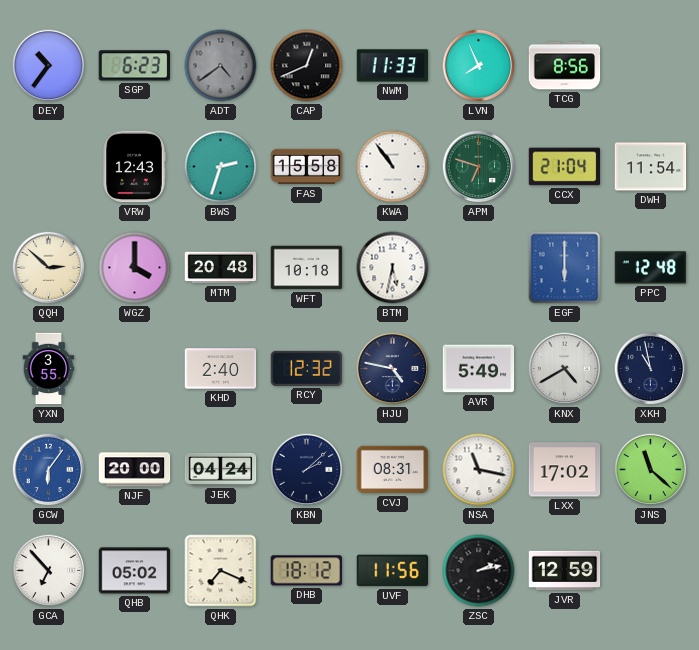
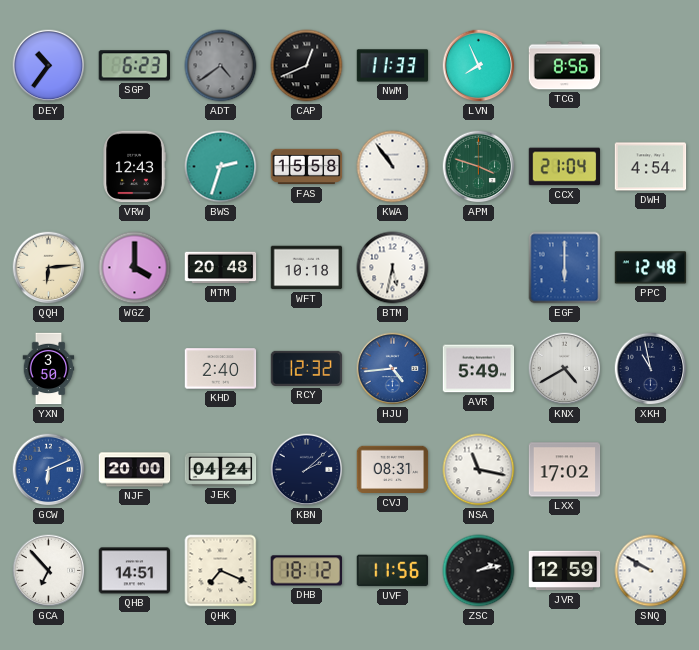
APM: 6:48 -> 3:48 (479, 167)
DWH: 11:54 -> 4:54 (651, 167)
QQH: 2:52 -> 6:14 (49, 268)
YXN: 3:55 -> 3:50 (49, 369)
HJU: 4:47 -> 4:44 (393, 369)
HJU dial: navy -> blue (393, 369)
GCW: 6:06 -> 6:11 (49, 470)
JNS: 11:22 -> none (651, 470)
QHB: 05:02 -> 14:51 (135, 571)
SNQ: none -> 9:50 (651, 571)
